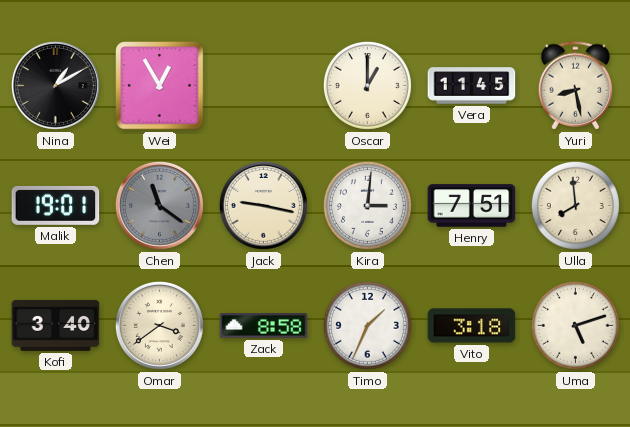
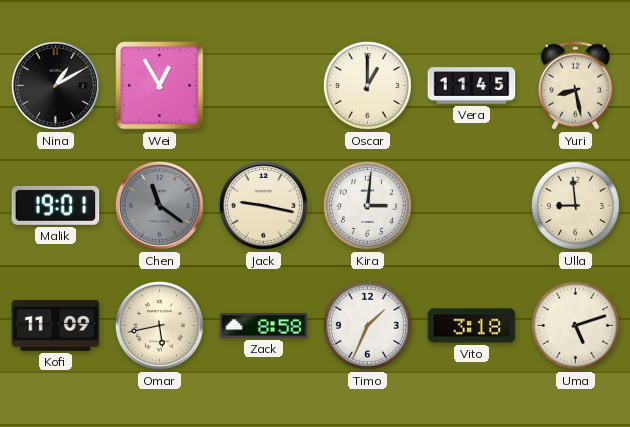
Henry: 7:51 -> none (472, 206)
Ulla: 7:59 -> 8:59 (575, 205)
Kofi: 3:40 -> 11:09 (56, 325)
Omar: 3:39 -> 5:43 (159, 325)
